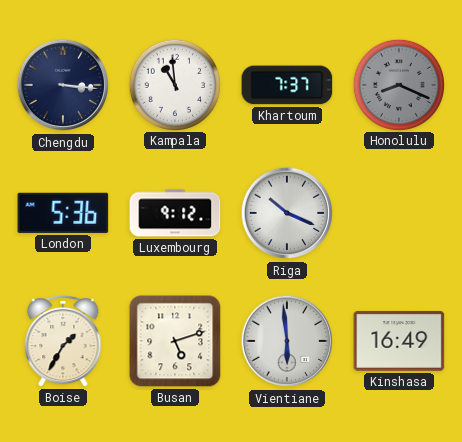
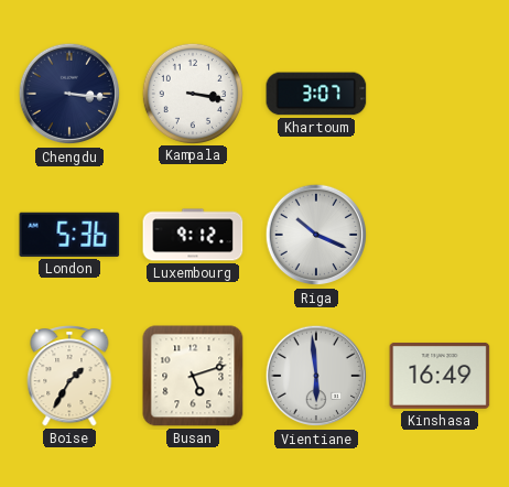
Kampala: 10:59 -> 3:17 (192, 93)
Khartoum: 7:37 -> 3:07 (316, 94)
Honolulu: 8:19 -> none (398, 84)
